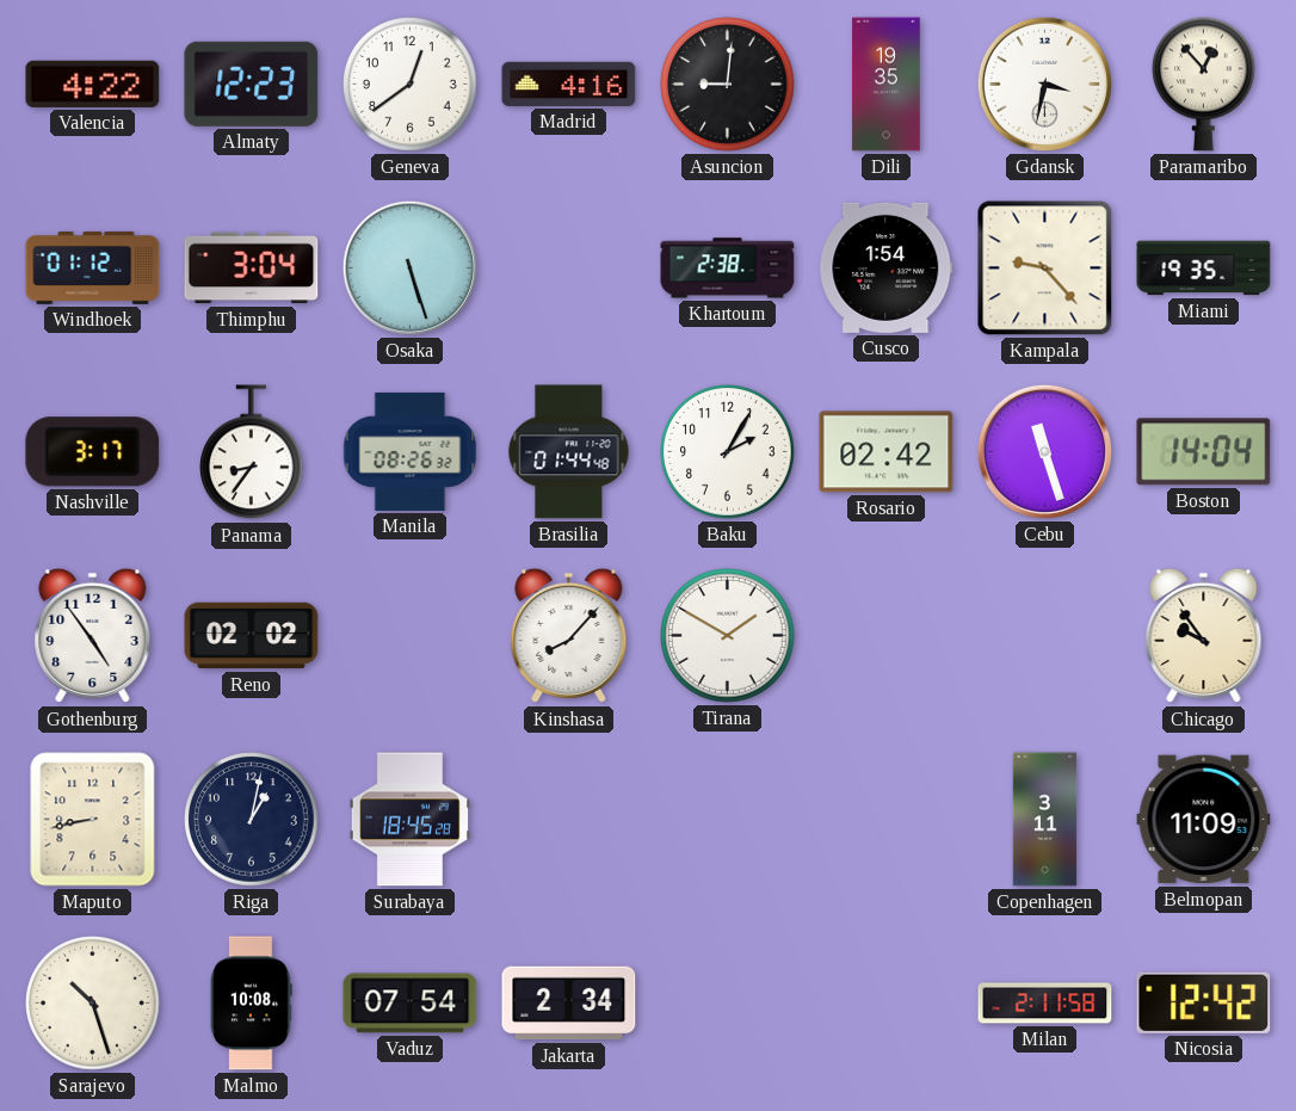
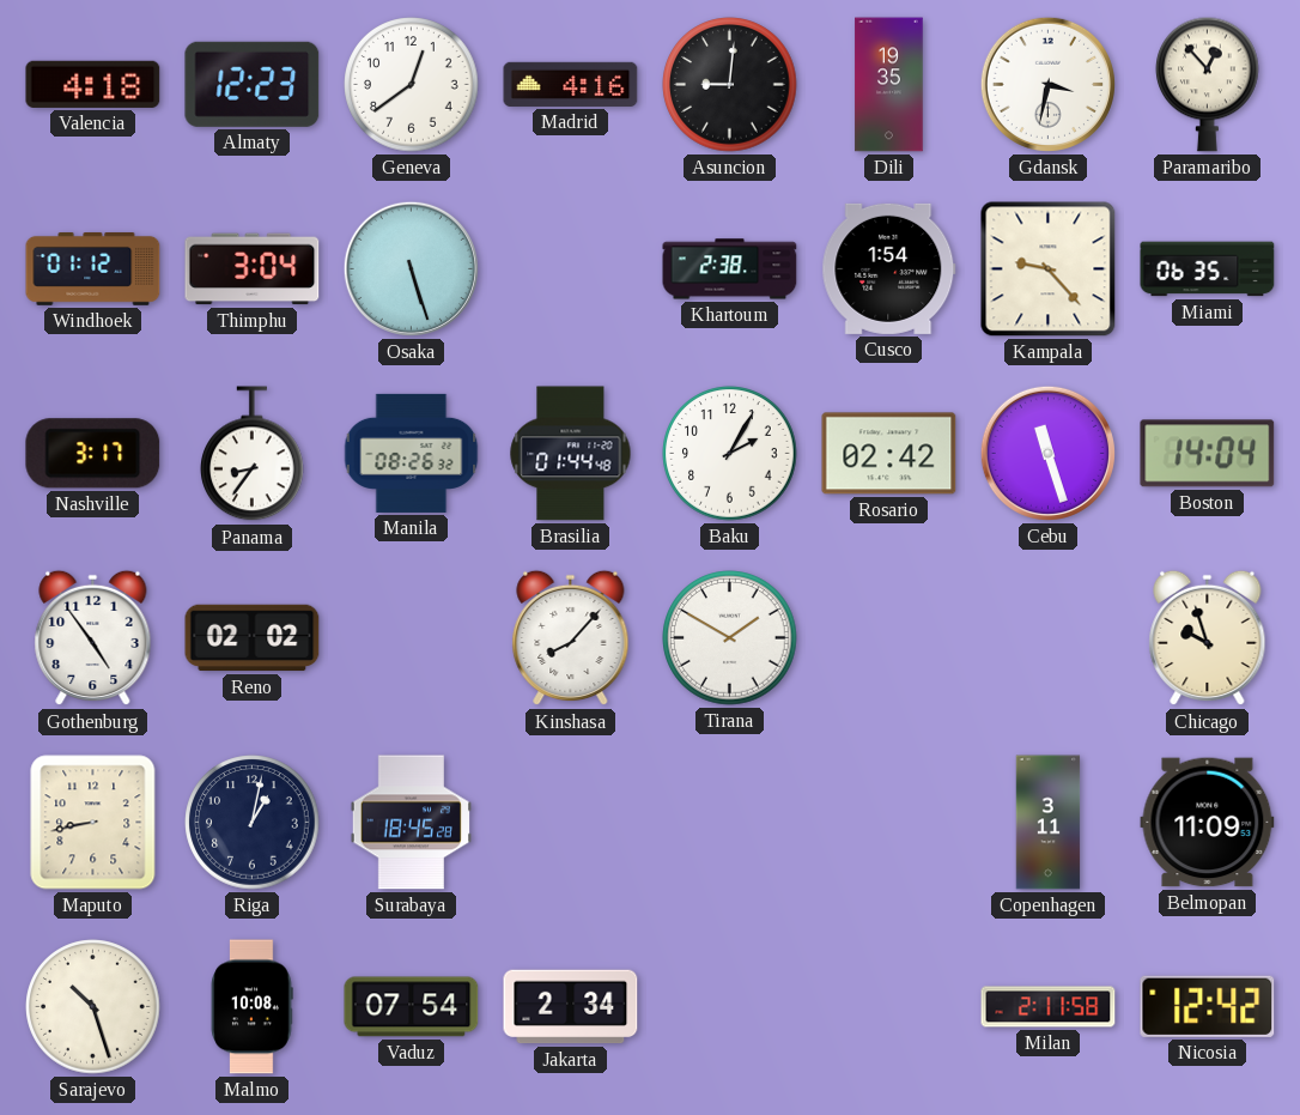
Valencia: 4:22 -> 4:18 (93, 84)
Miami: 19:35 -> 06:35 (1208, 269)
Chicago: 9:54 -> 9:57 (1208, 638)
